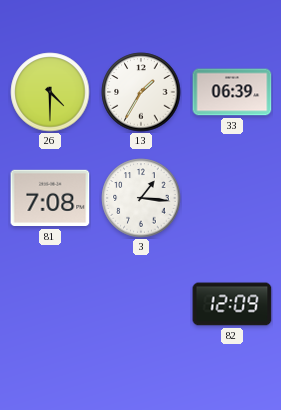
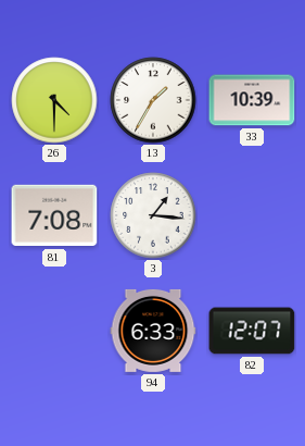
33: 06:39 -> 10:39 (252, 100)
94: none -> 6:33 (153, 331)
82: 12:09 -> 12:07 (252, 331)
